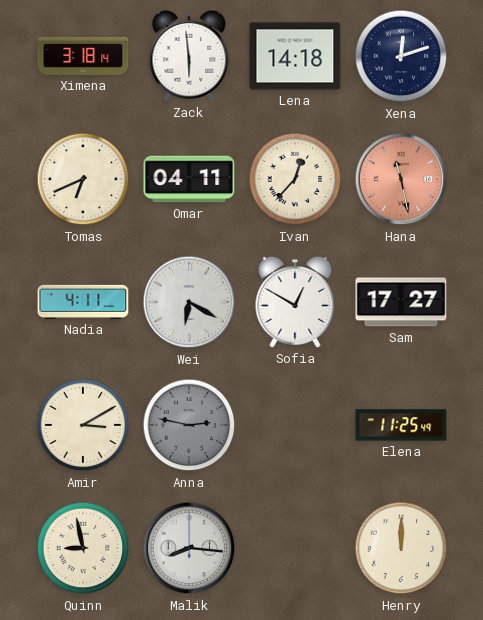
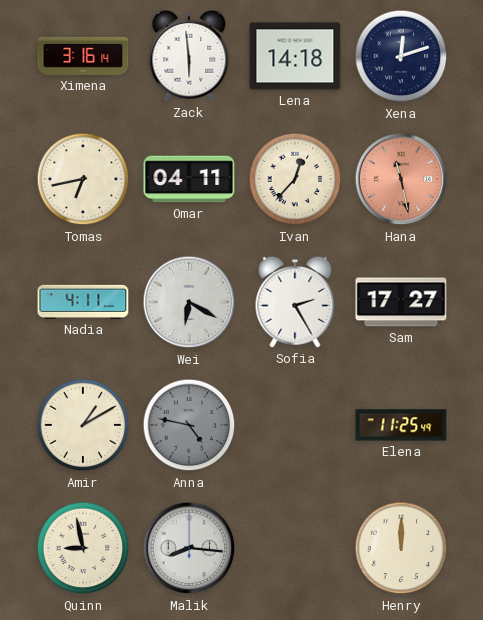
Ximena: 3:18 -> 3:16 (83, 56)
Tomas: 6:41 -> 6:43 (83, 179)
Sofia: 12:50 -> 2:25 (295, 302)
Amir: 3:10 -> 1:10 (83, 425)
Anna: 2:47 -> 4:47 (189, 425)
